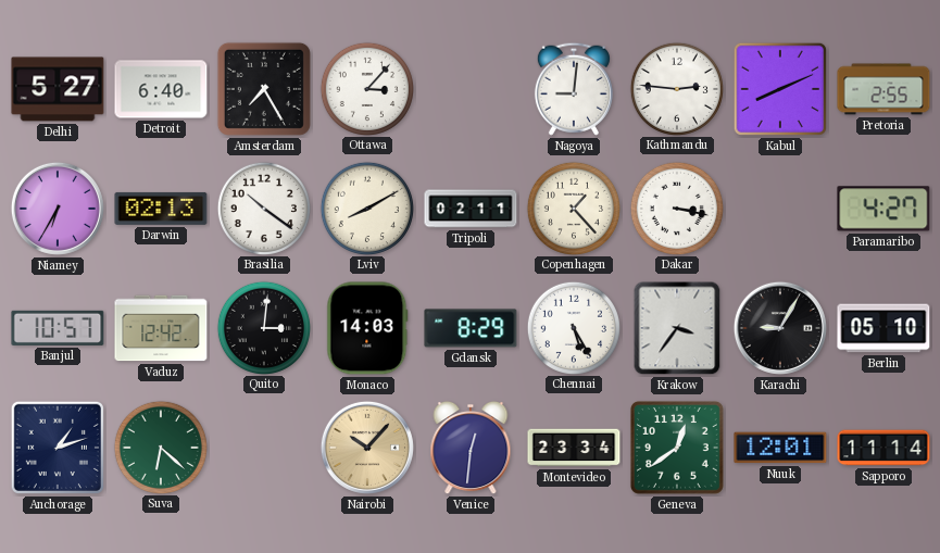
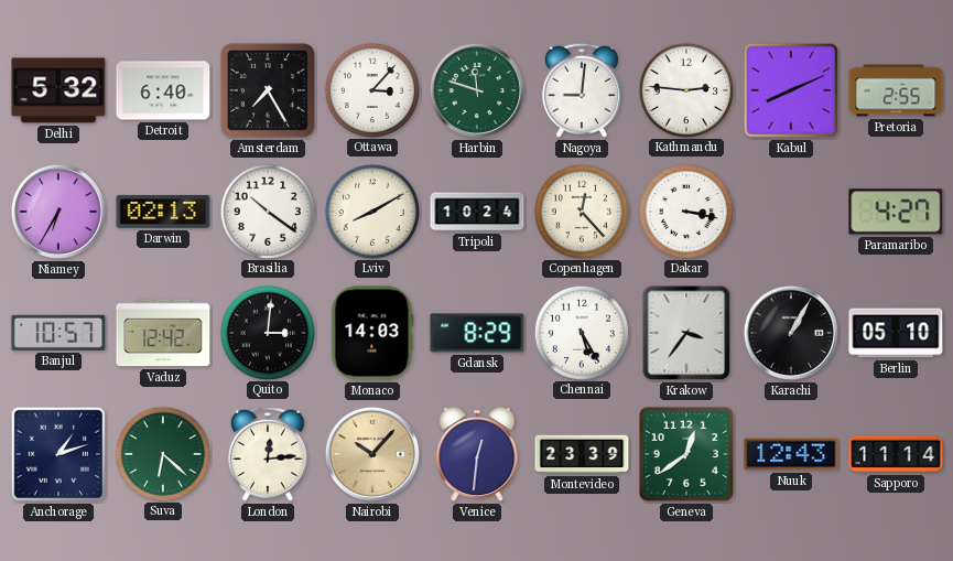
Delhi: 5:27 -> 5:32 (58, 90)
Harbin: none -> 11:48 (477, 90)
Tripoli: 02:11 -> 10:24 (477, 212)
Copenhagen: 1:23 -> 12:23 (581, 211)
Karachi: 9:05 -> 1:05 (791, 333)
London: none -> 12:14 (268, 454)
Montevideo: 23:34 -> 23:39 (582, 454)
Nuuk: 12:01 -> 12:43 (791, 454)
